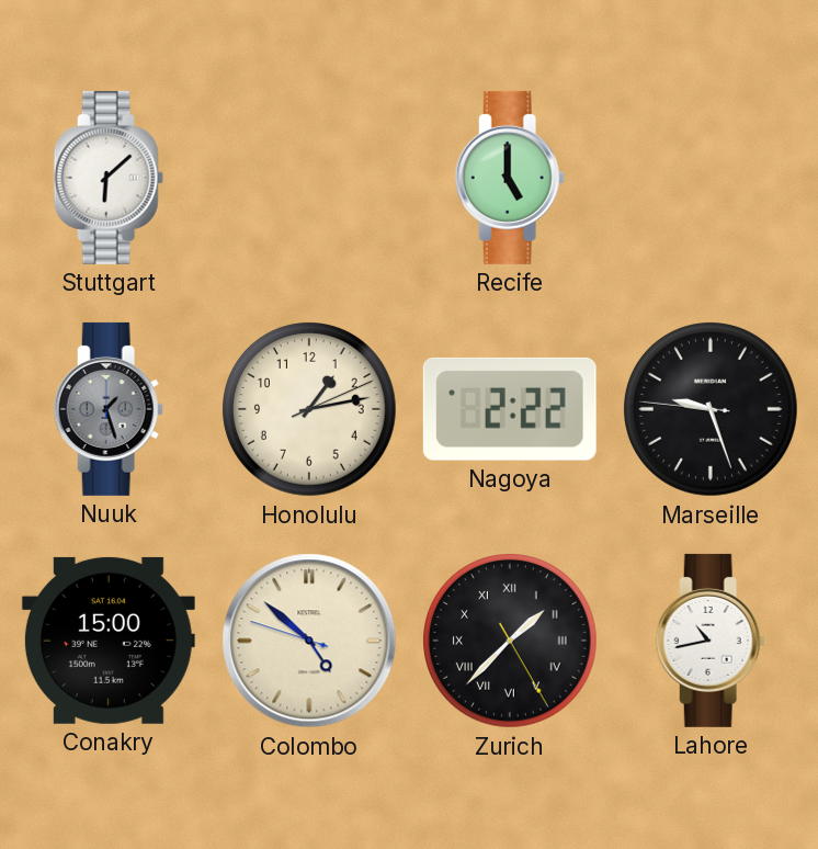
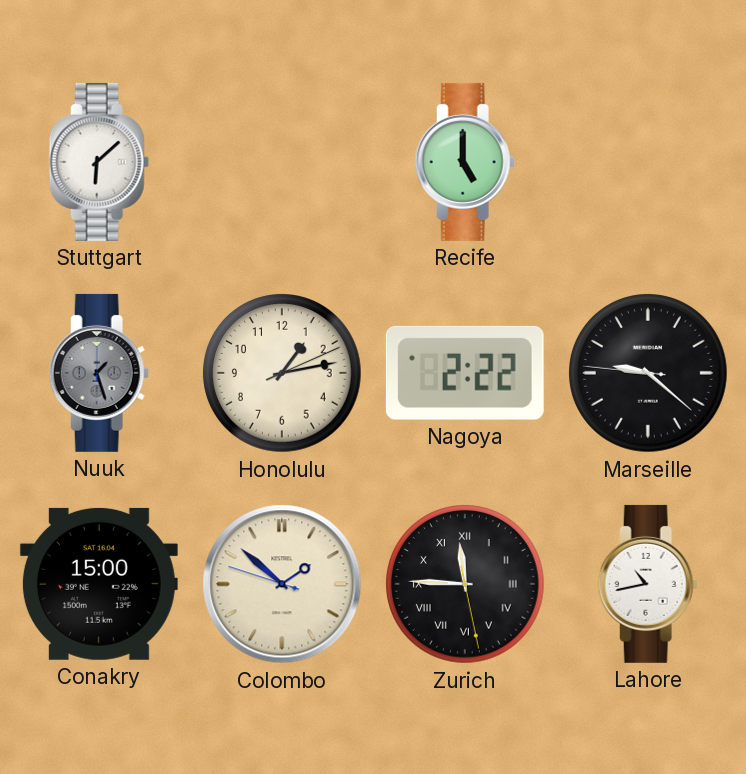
Marseille: 9:26 -> 9:21 (649, 374)
Colombo: 4:51 -> 1:51 (282, 584)
Zurich: 1:37 -> 11:45 (466, 585)
